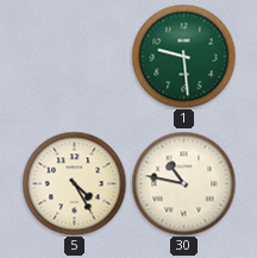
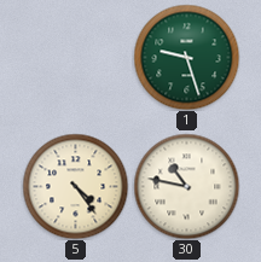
1: 9:29 -> 9:27 (186, 57)
5: 4:25 -> 4:24 (75, 186)
